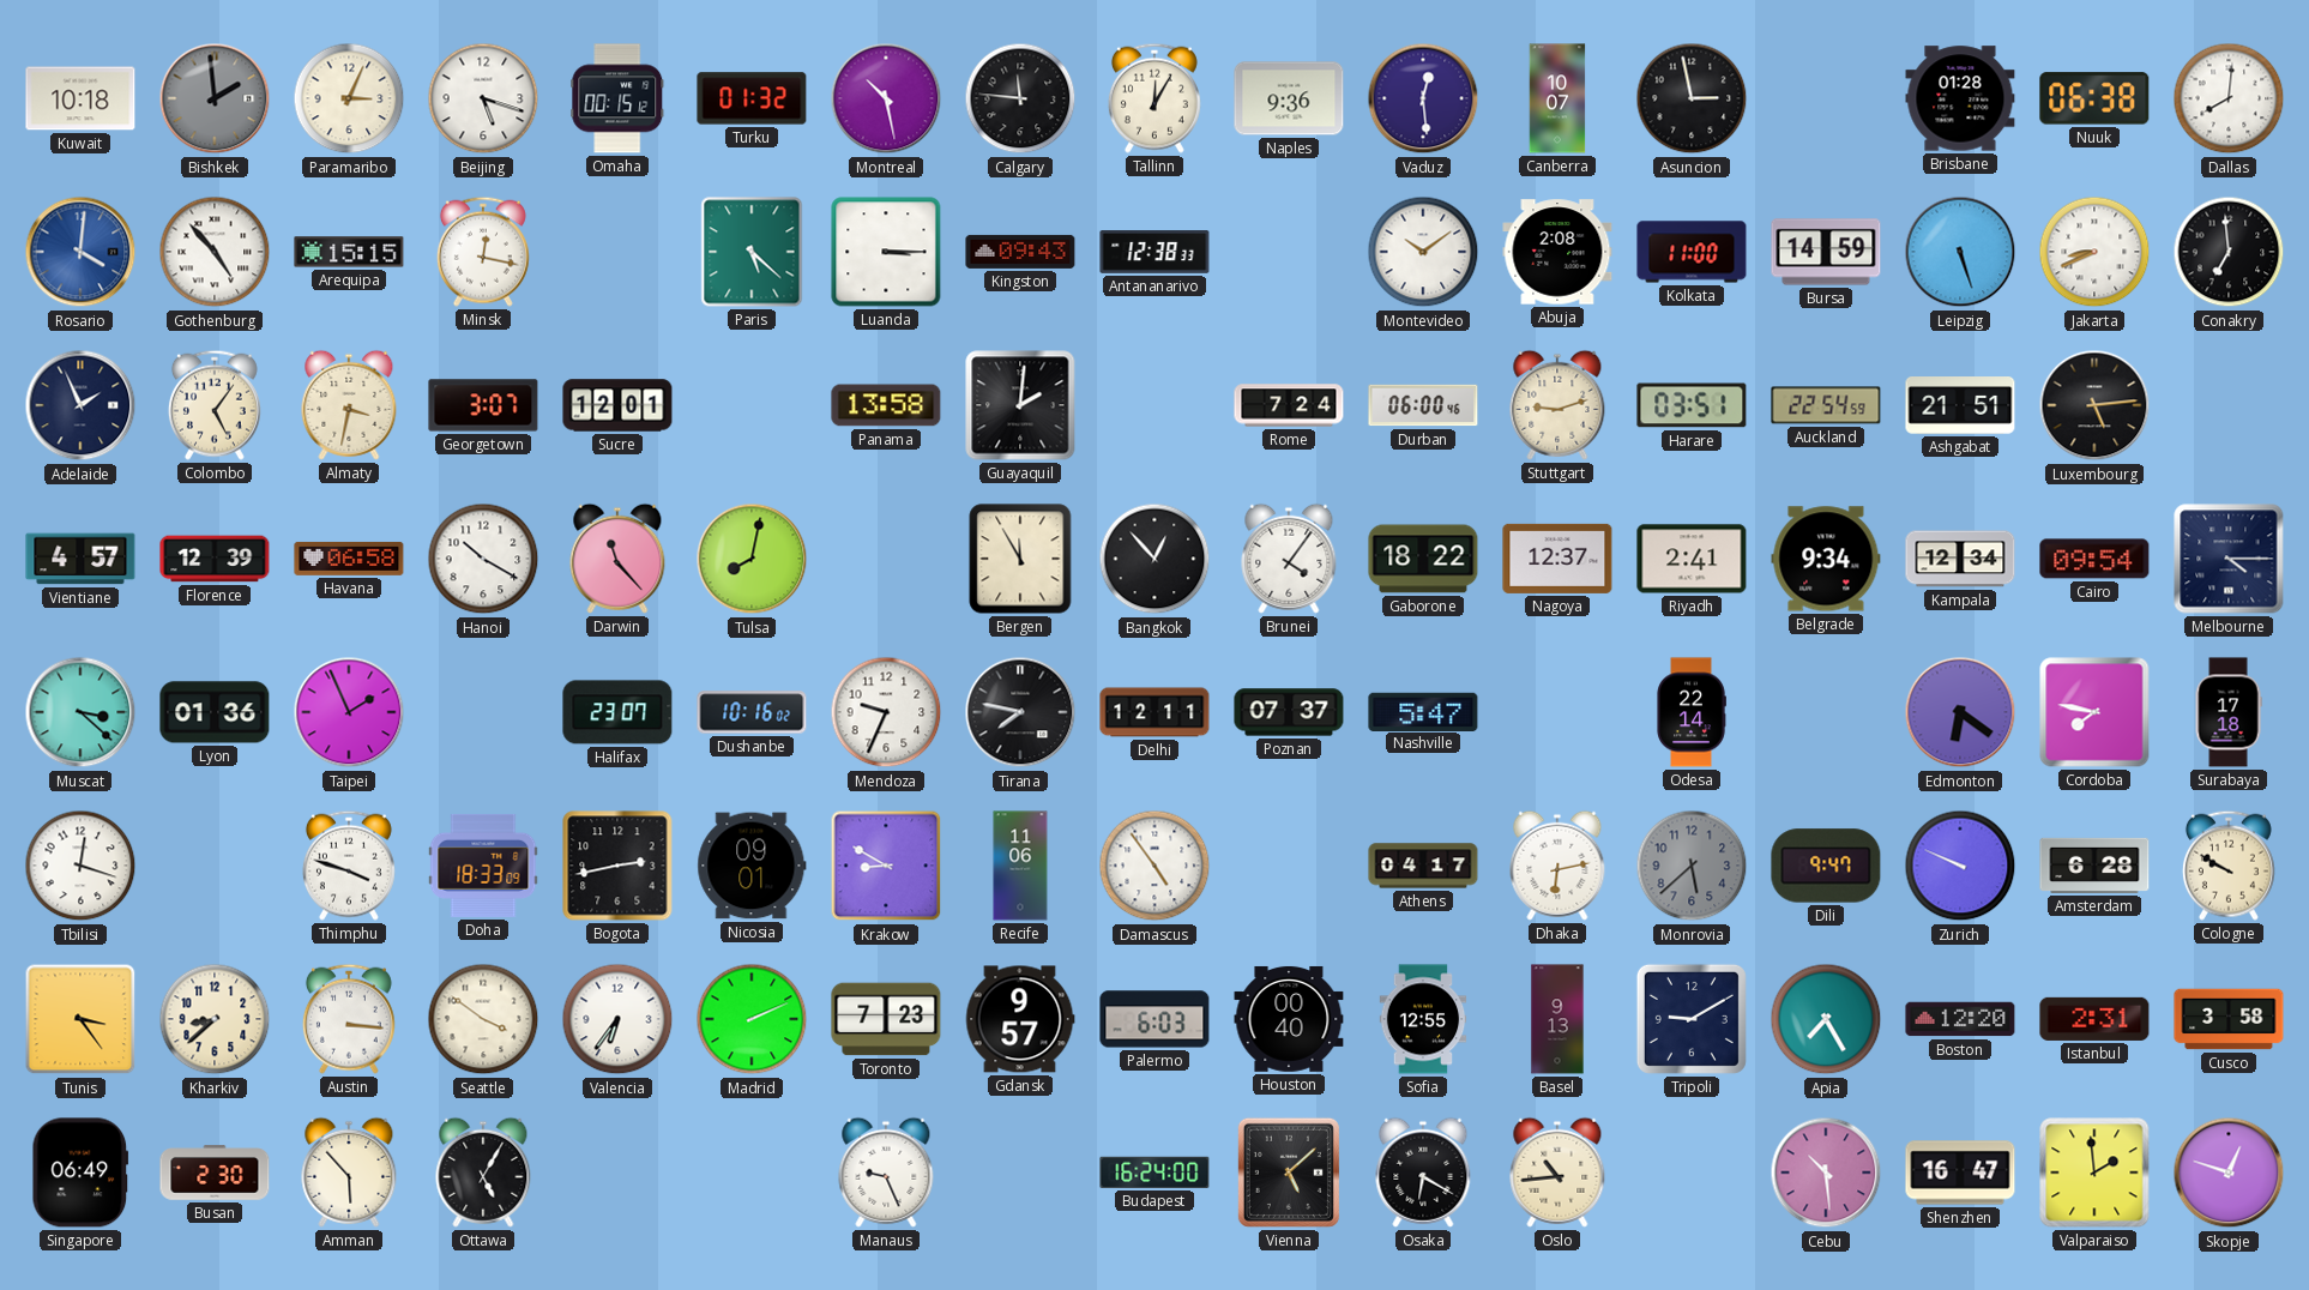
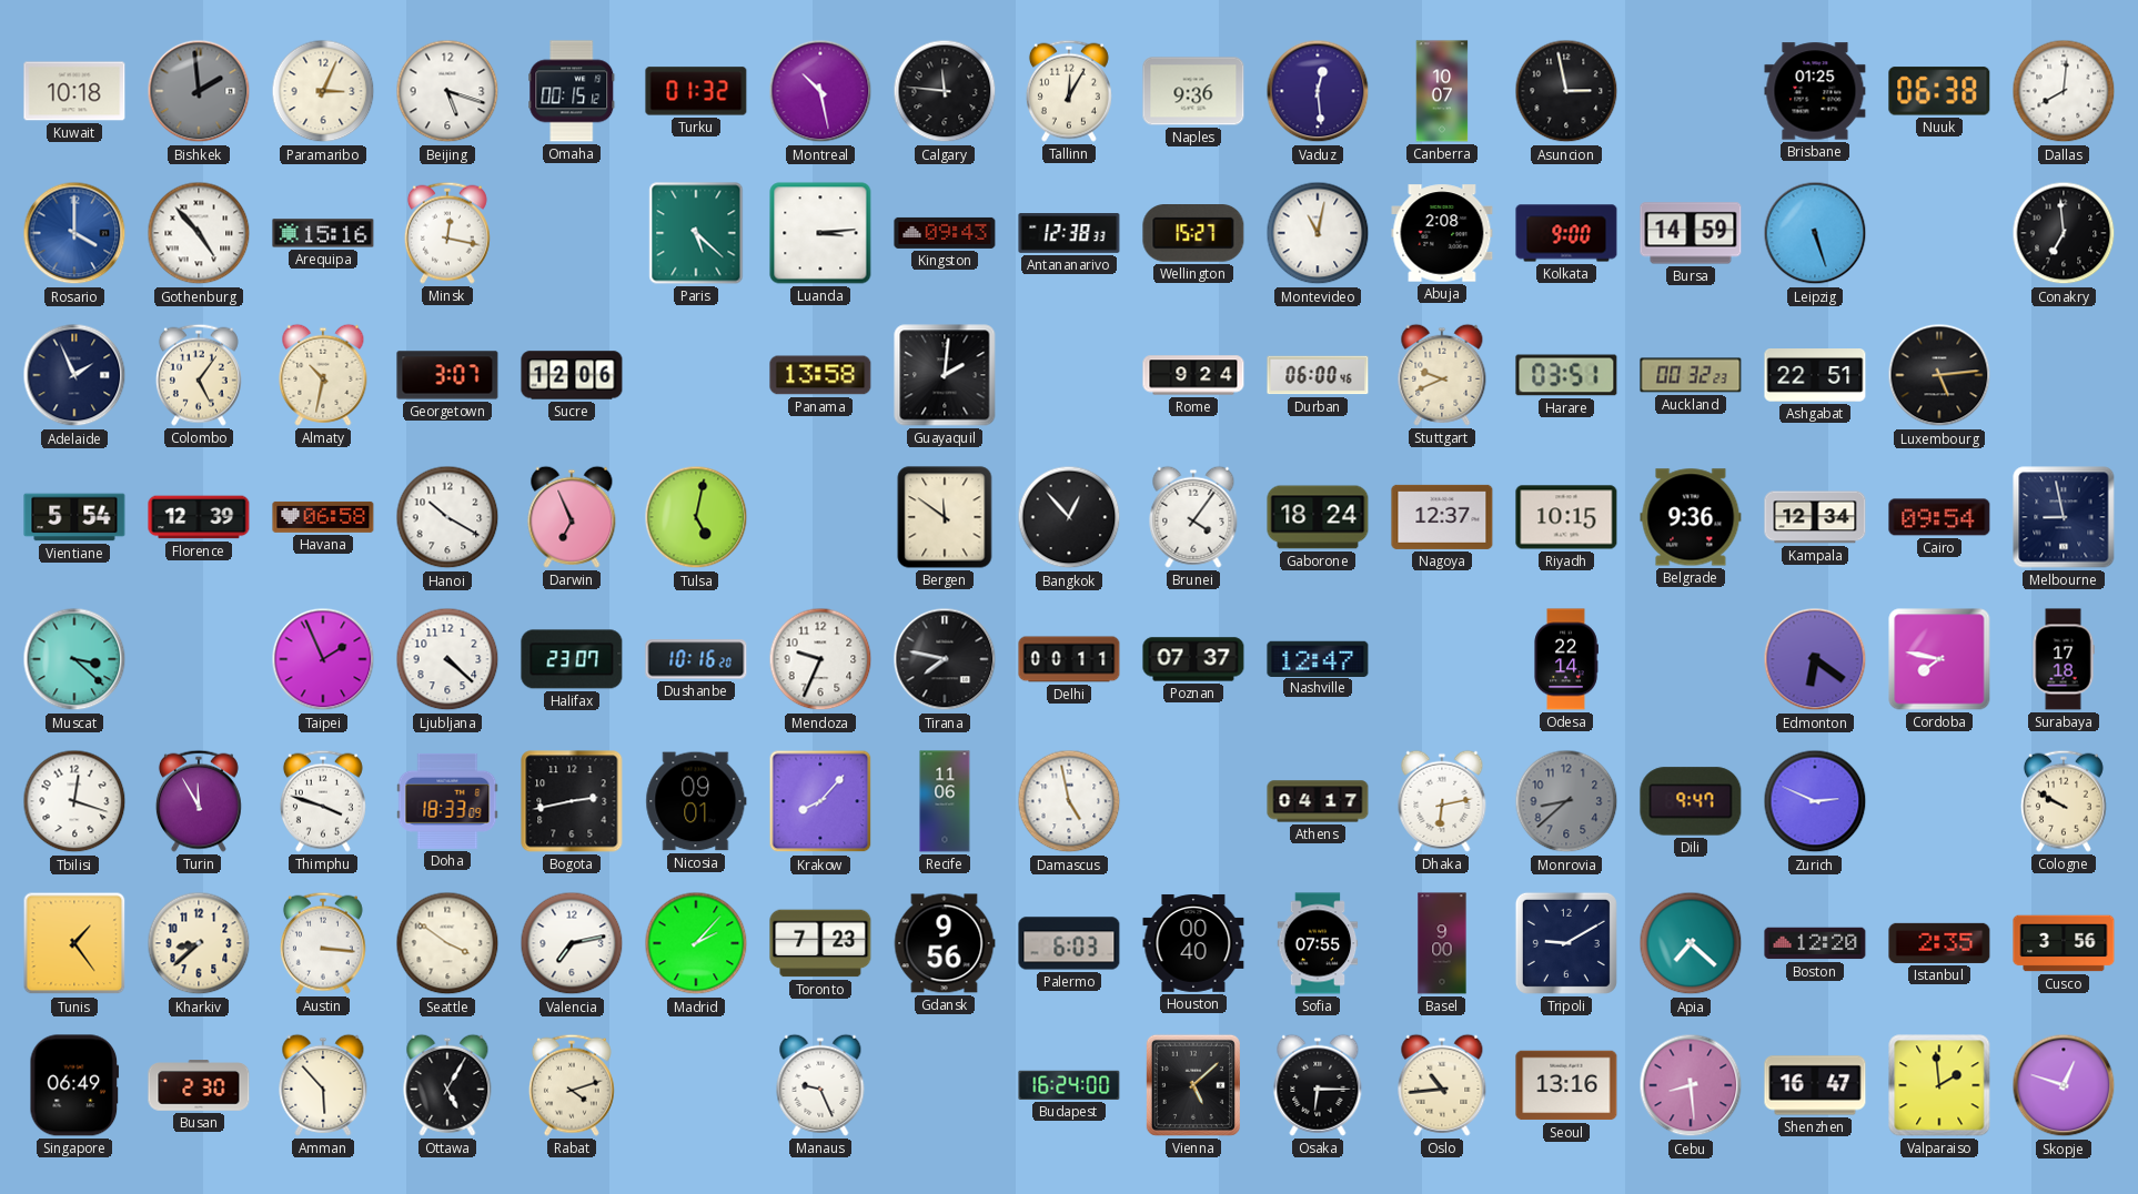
Brisbane: 01:28 -> 01:25 (1815, 91)
Rosario: 4:01 -> 4:00 (74, 233)
Arequipa: 15:15 -> 15:16 (323, 233)
Luanda: 3:15 -> 3:14 (820, 233)
Wellington: none -> 15:27 (1193, 233)
Montevideo: 10:09 -> 11:02 (1318, 233)
Kolkata: 11:00 -> 9:00 (1566, 233)
Jakarta: 8:41 -> none (2094, 252)
Almaty: 3:32 -> 10:32 (323, 375)
Sucre: 12:01 -> 12:06 (572, 375)
Rome: 7:24 -> 9:24 (1193, 375)
Stuttgart: 9:12 -> 9:41 (1442, 375)
Auckland: 22:54 -> 00:32 (1691, 375)
Ashgabat: 21:51 -> 22:51 (1815, 376)
Vientiane: 4:57 -> 5:54 (74, 517)
Darwin: 11:23 -> 6:56 (572, 517)
Tulsa: 8:02 -> 5:02 (696, 517)
Bergen: 11:55 -> 11:51 (945, 517)
Gaborone: 18:22 -> 18:24 (1318, 517)
Riyadh: 2:41 -> 10:15 (1566, 517)
Belgrade: 9:34 -> 9:36 (1691, 517)
Melbourne: 4:15 -> 8:58 (2064, 517)
Lyon: 01:36 -> none (215, 712)
Ljubljana: none -> 4:22 (447, 659)
Dushanbe: 10:16:02 -> 10:16:20 (696, 659)
Delhi: 12:11 -> 00:11 (1069, 659)
Nashville: 5:47 -> 12:47 (1318, 658)
Turin: none -> 11:55 (199, 801)
Krakow: 8:50 -> 8:07 (820, 801)
Damascus: 4:54 -> 4:58 (1069, 801)
Monrovia: 5:38 -> 8:38 (1566, 801)
Zurich: 9:49 -> 2:49 (1815, 801)
Amsterdam: 6:28 -> none (2094, 866)
Tunis: 3:24 -> 1:24 (74, 943)
Valencia: 6:36 -> 7:13 (572, 943)
Madrid: 2:11 -> 2:07 (696, 943)
Gdansk: 9:57 -> 9:56 (945, 943)
Sofia: 12:55 -> 07:55 (1318, 943)
Basel: 9:13 -> 9:00 (1442, 943)
Apia: 7:25 -> 7:22 (1691, 943)
Istanbul: 2:31 -> 2:35 (1939, 943)
Cusco: 3:58 -> 3:56 (2064, 943)
Rabat: none -> 4:12 (572, 1085)
Osaka: 6:20 -> 6:15 (1318, 1085)
Seoul: none -> 13:16 (1566, 1085)
Cebu: 10:29 -> 8:29 (1691, 1085)
